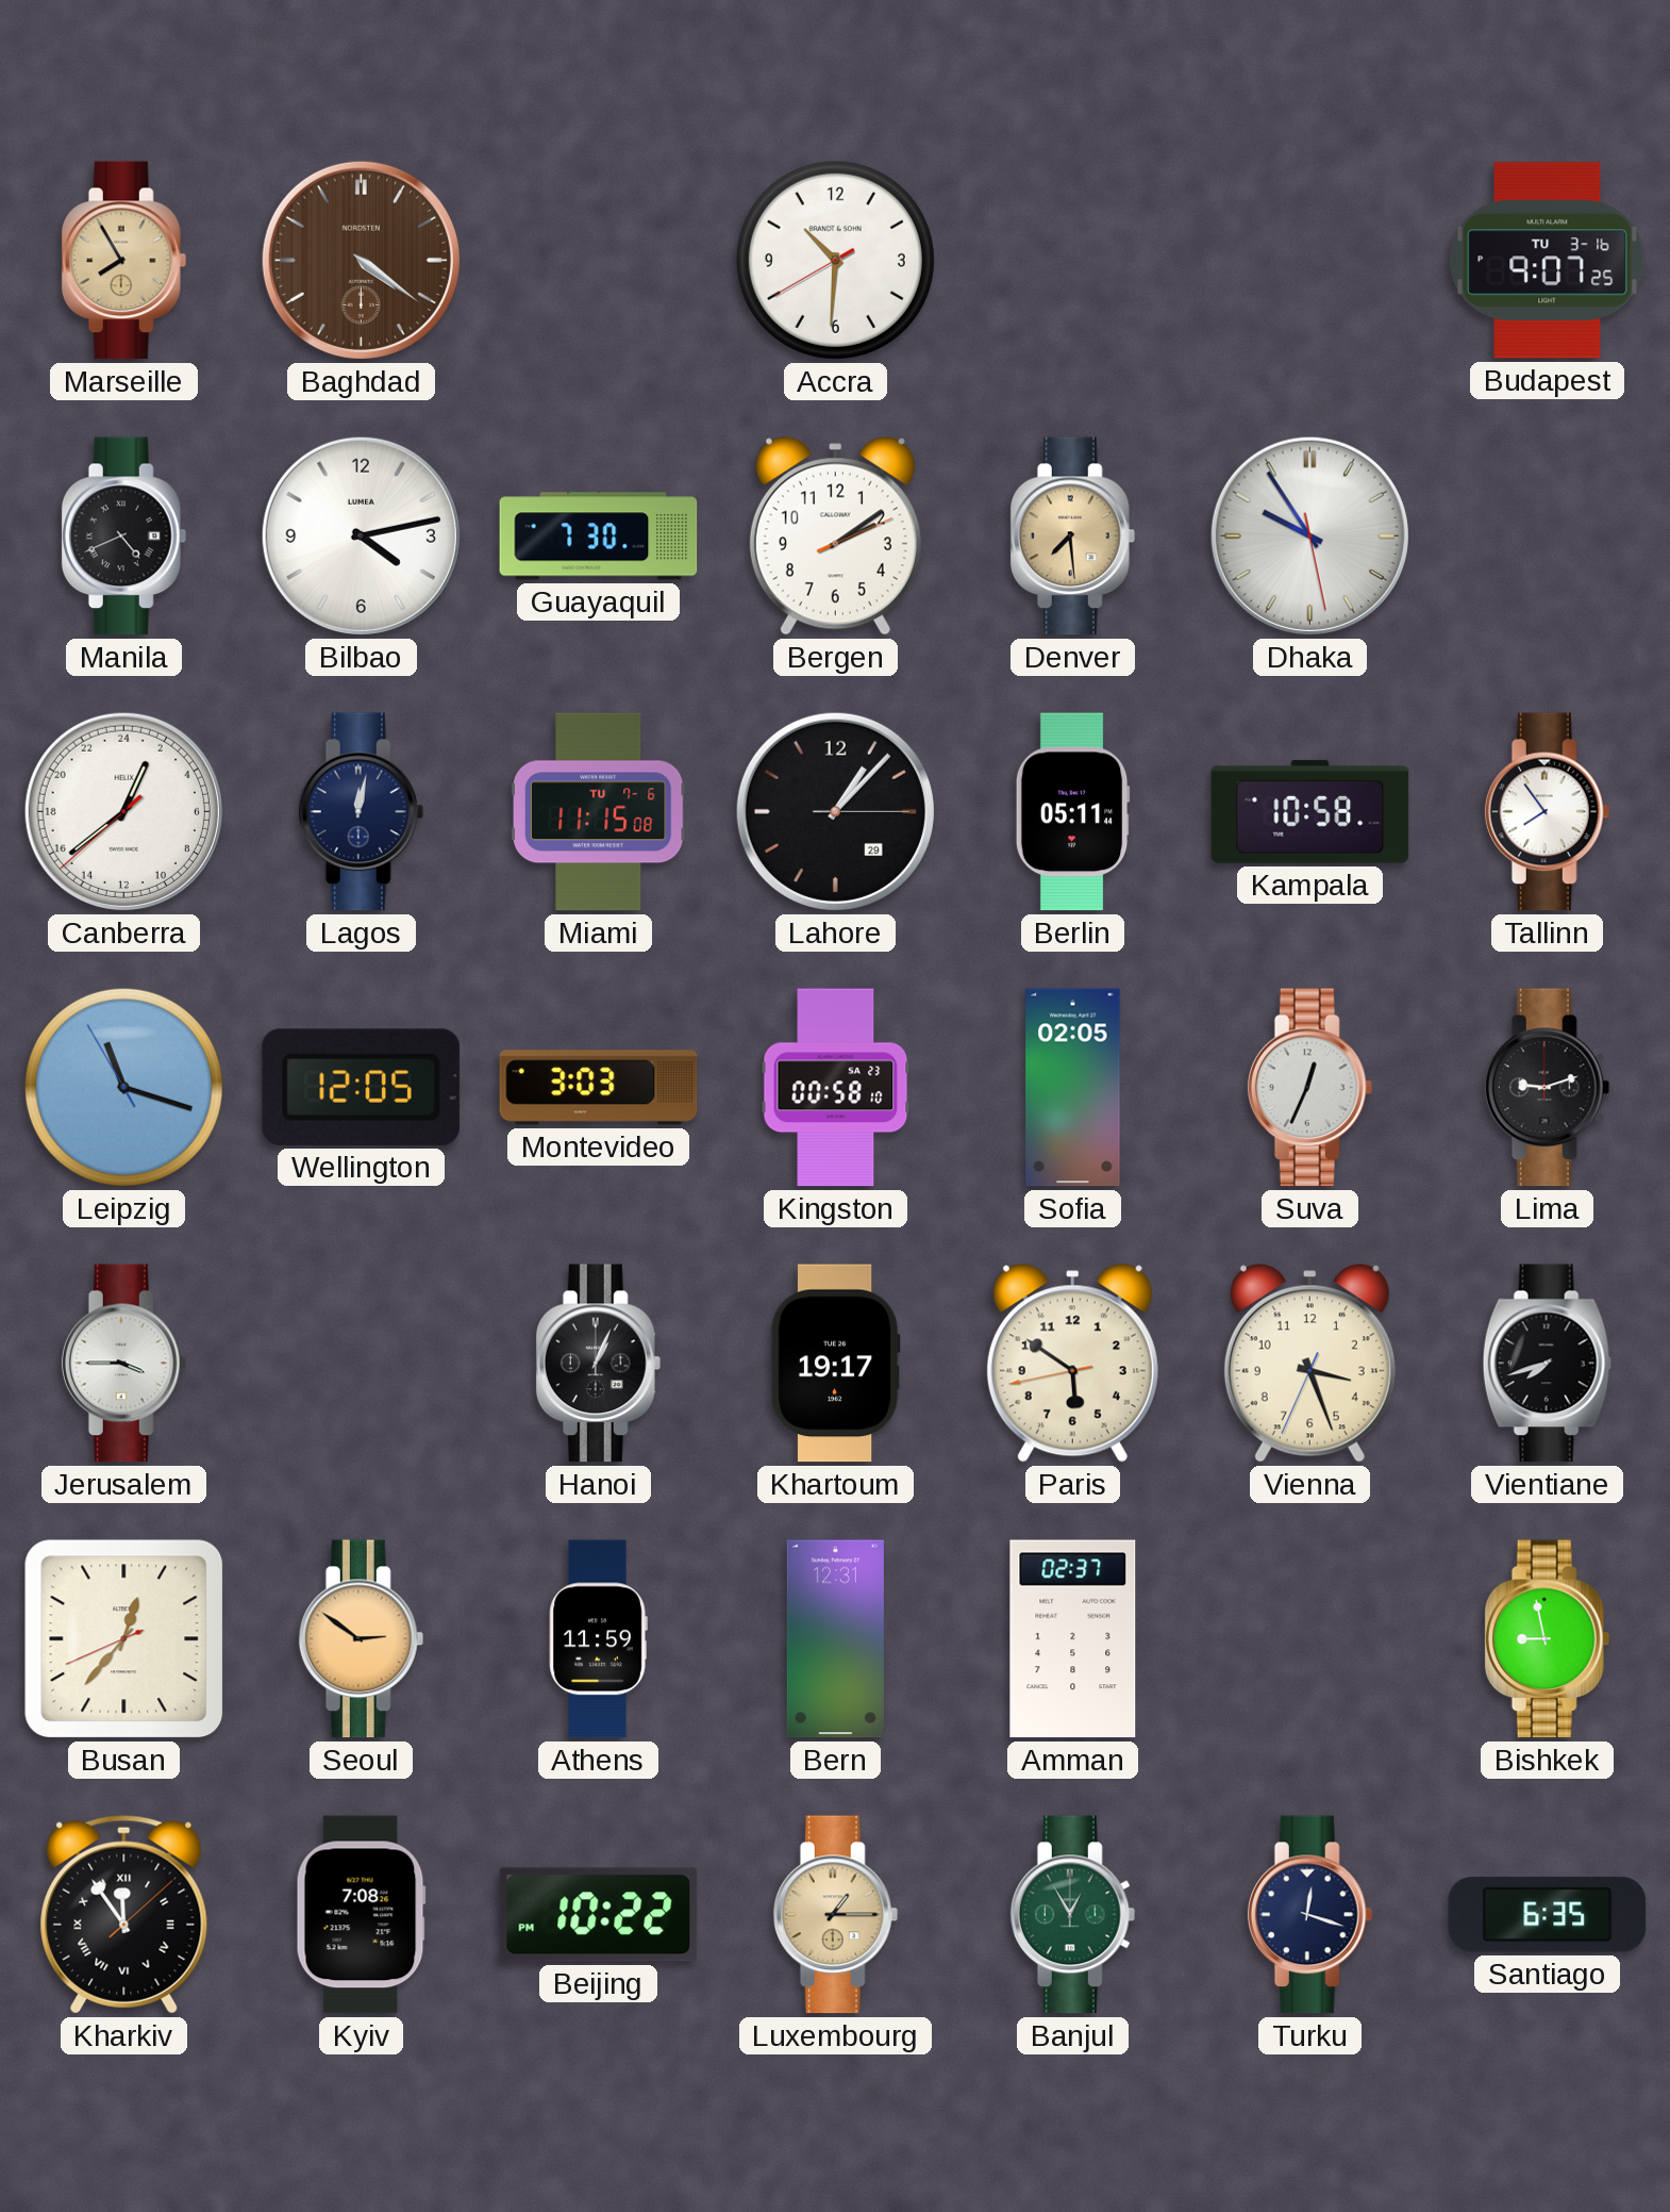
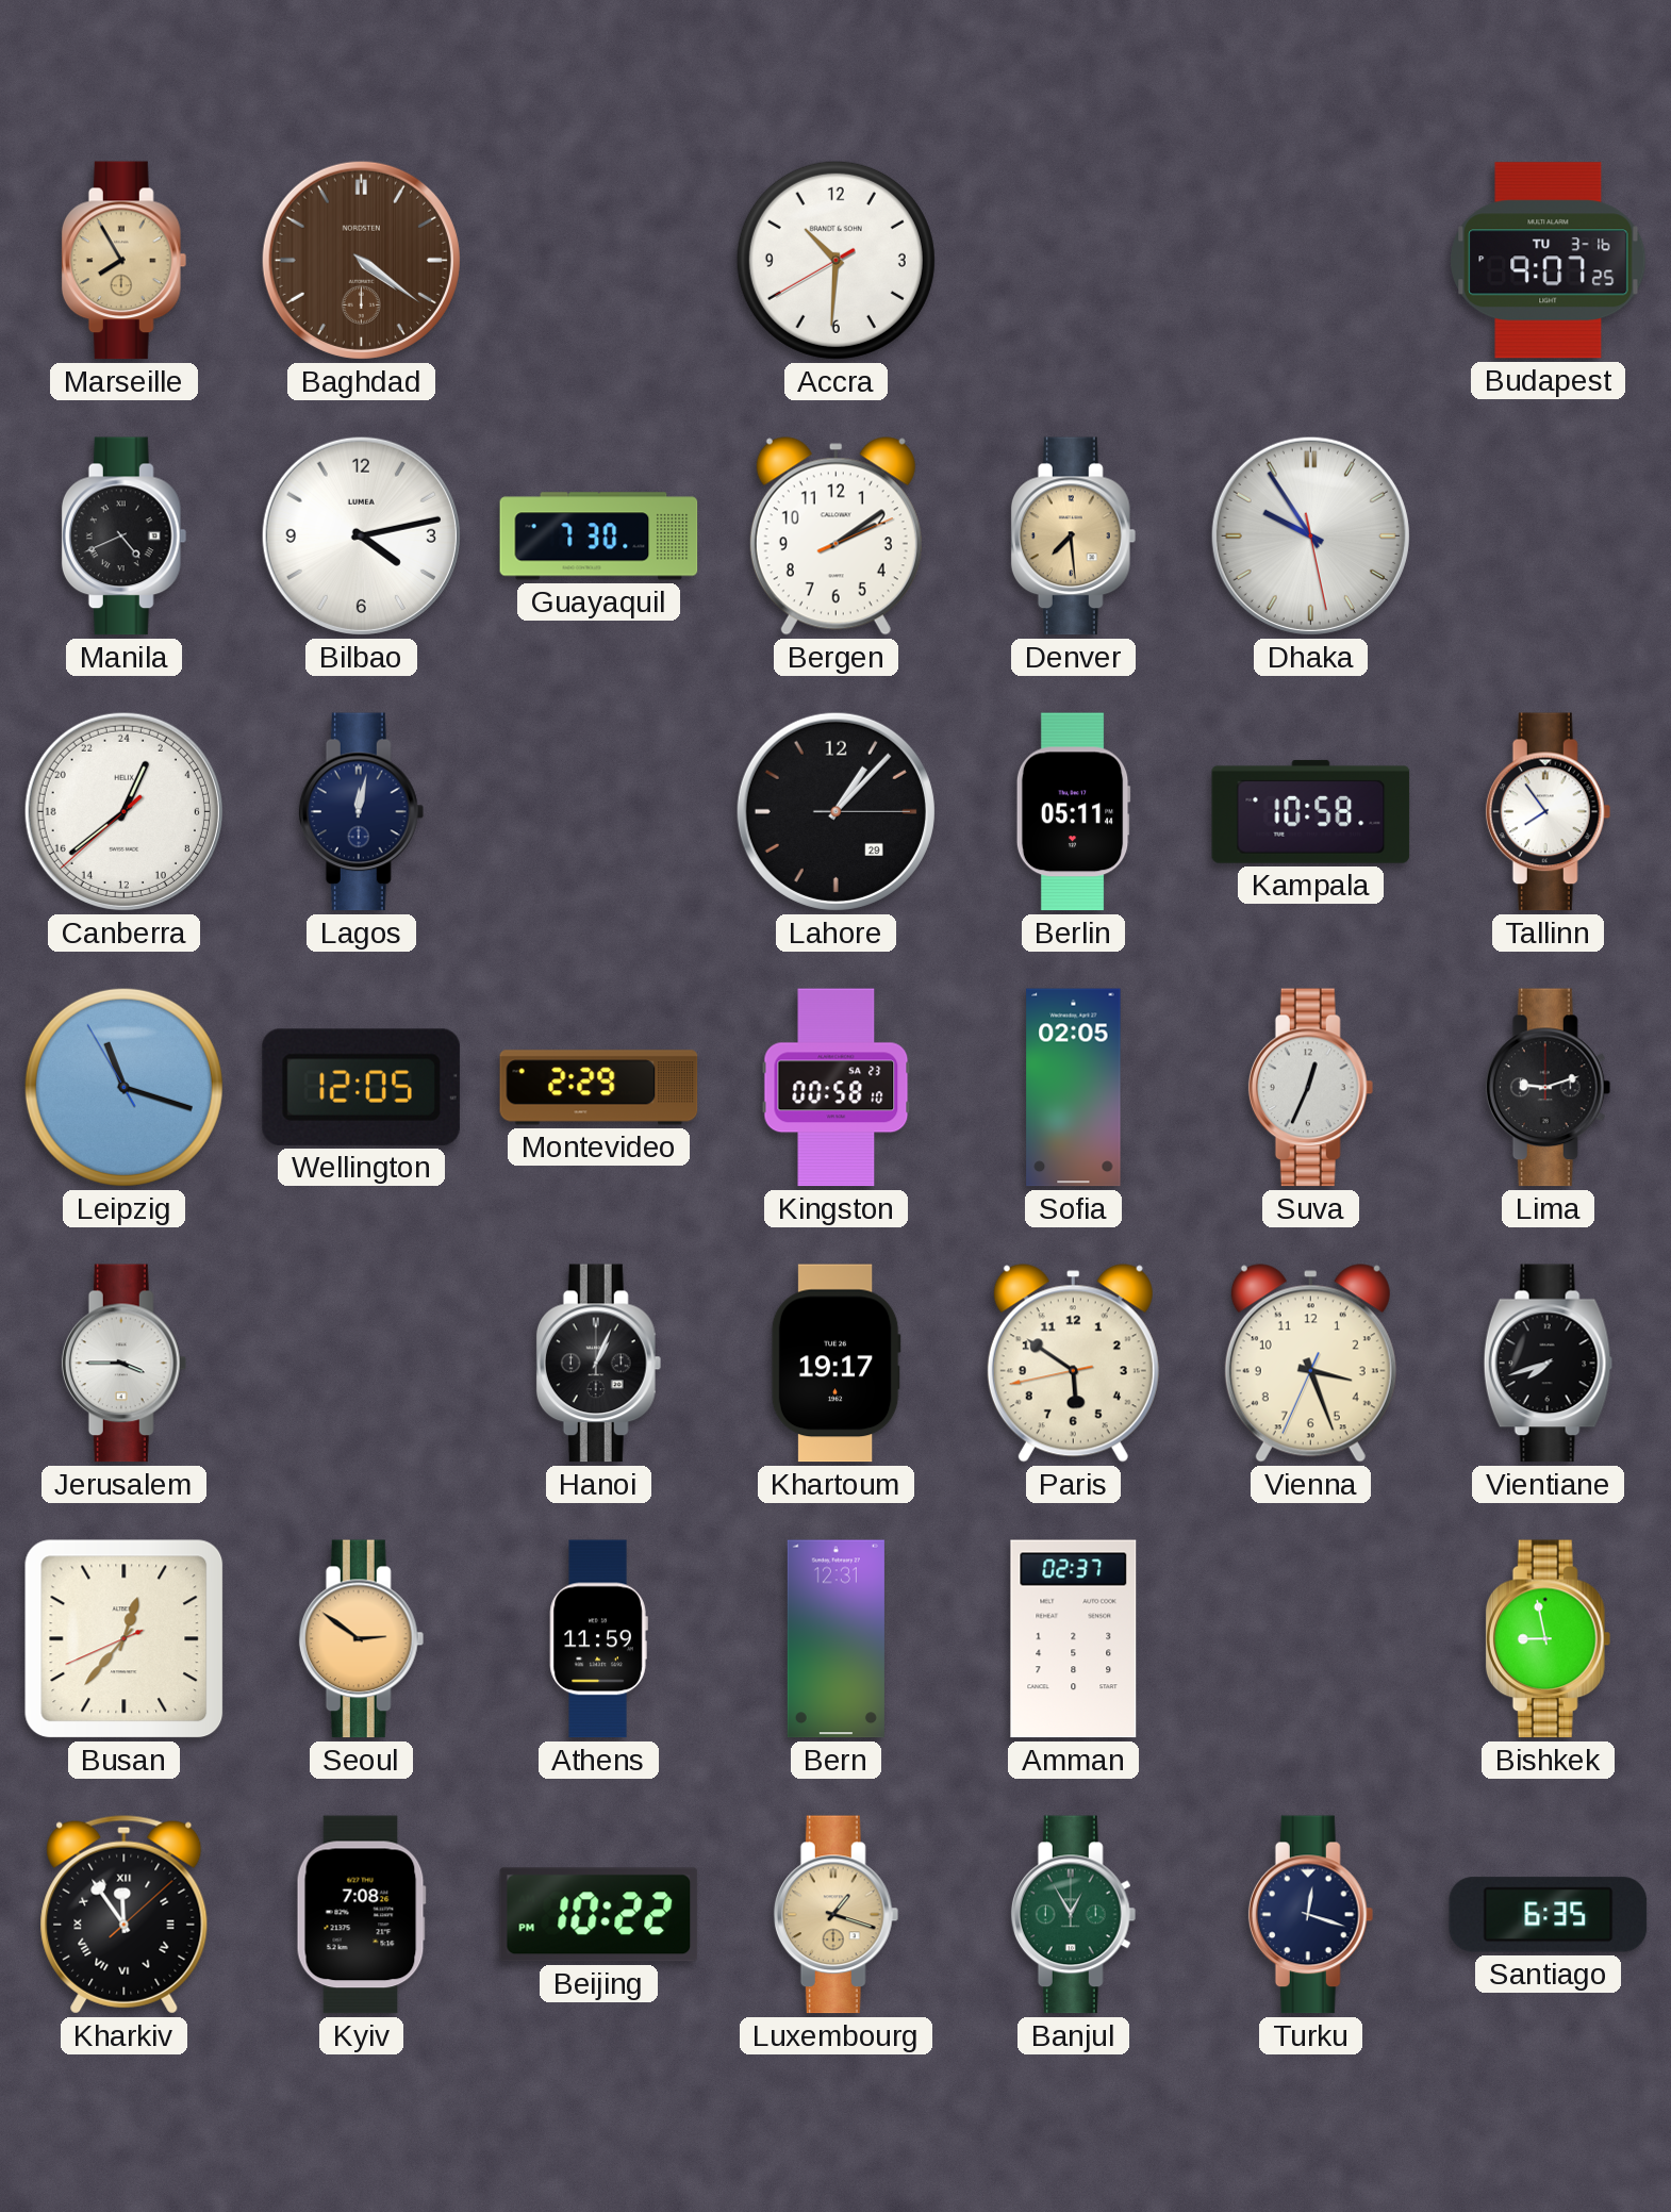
Miami: 11:15 -> none (599, 812)
Montevideo: 3:03 -> 2:29 (599, 1088)
Luxembourg: 1:15 -> 1:18 (837, 1915)
